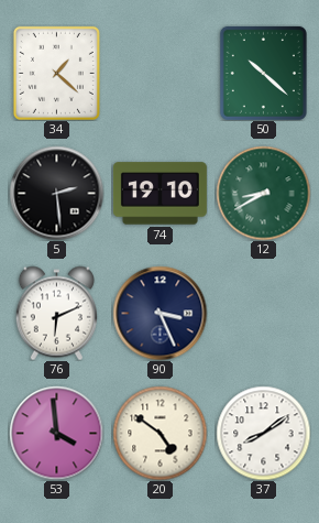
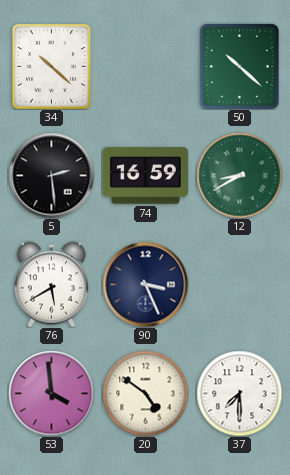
34: 1:22 -> 10:22 (51, 66)
74: 19:10 -> 16:59 (145, 176)
76: 6:11 -> 5:40 (51, 284)
37: 8:09 -> 7:30 (239, 393)
